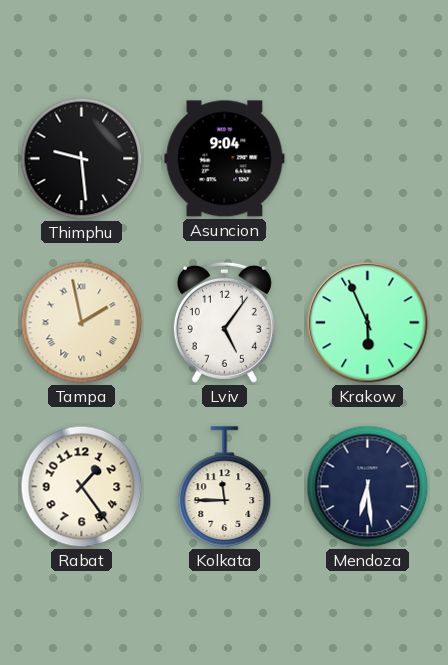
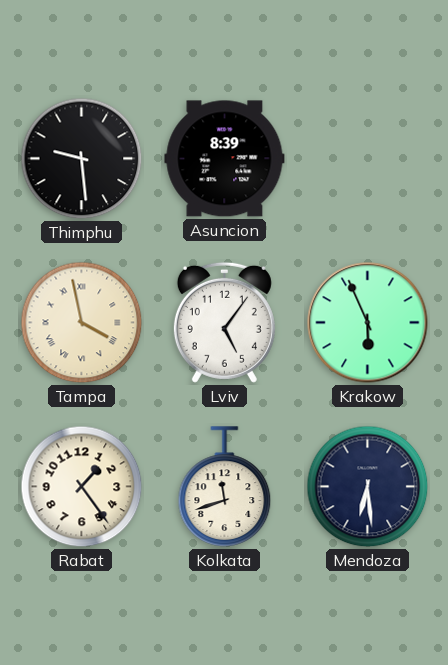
Asuncion: 9:04 -> 8:39 (225, 159)
Tampa: 1:58 -> 3:58 (82, 323)
Kolkata: 11:45 -> 11:42 (225, 487)
